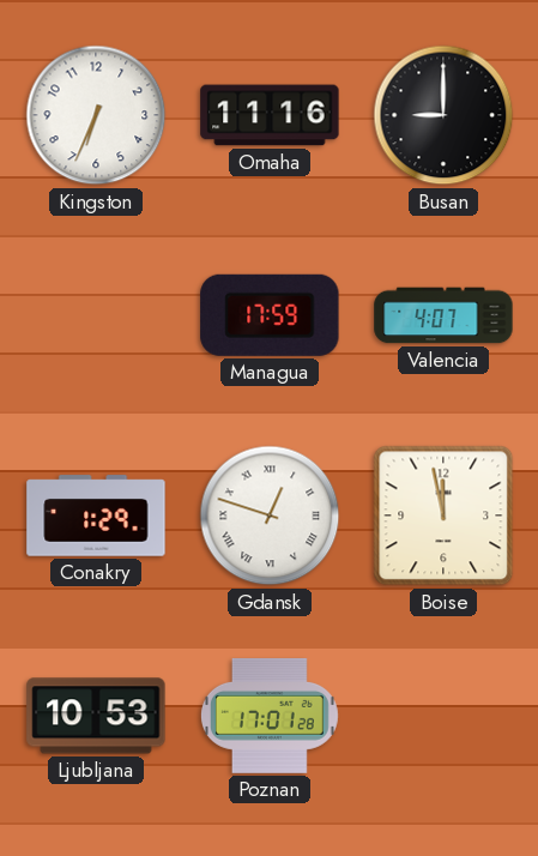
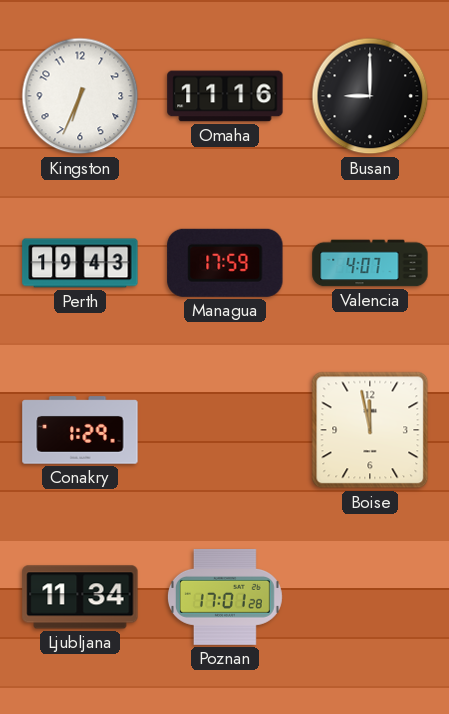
Perth: none -> 19:43 (80, 263)
Gdansk: 12:48 -> none (270, 516)
Ljubljana: 10:53 -> 11:34 (80, 597)
